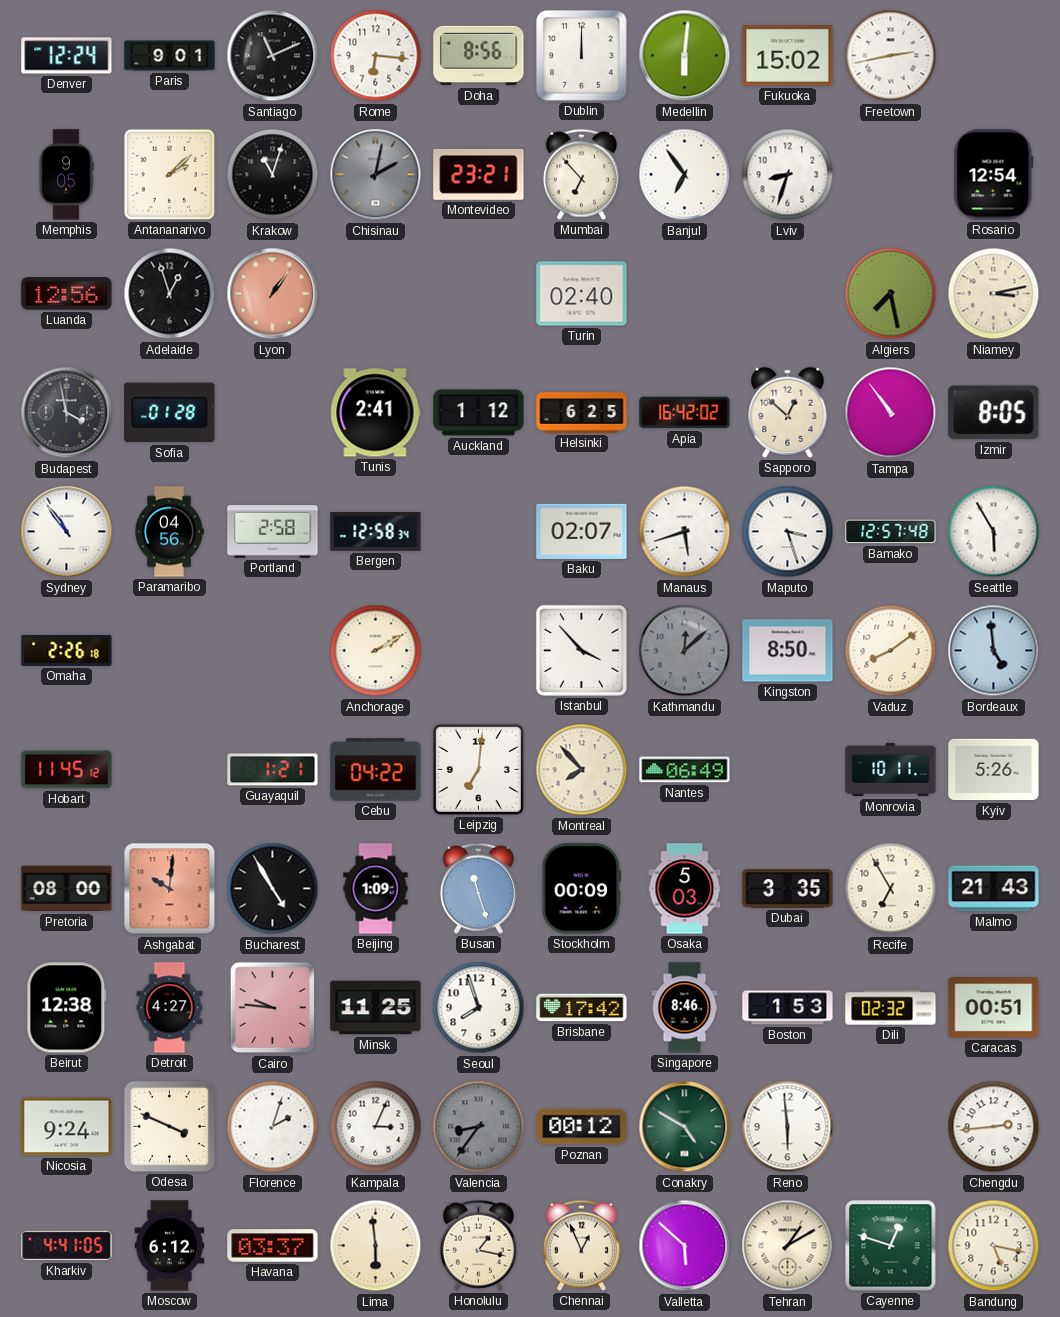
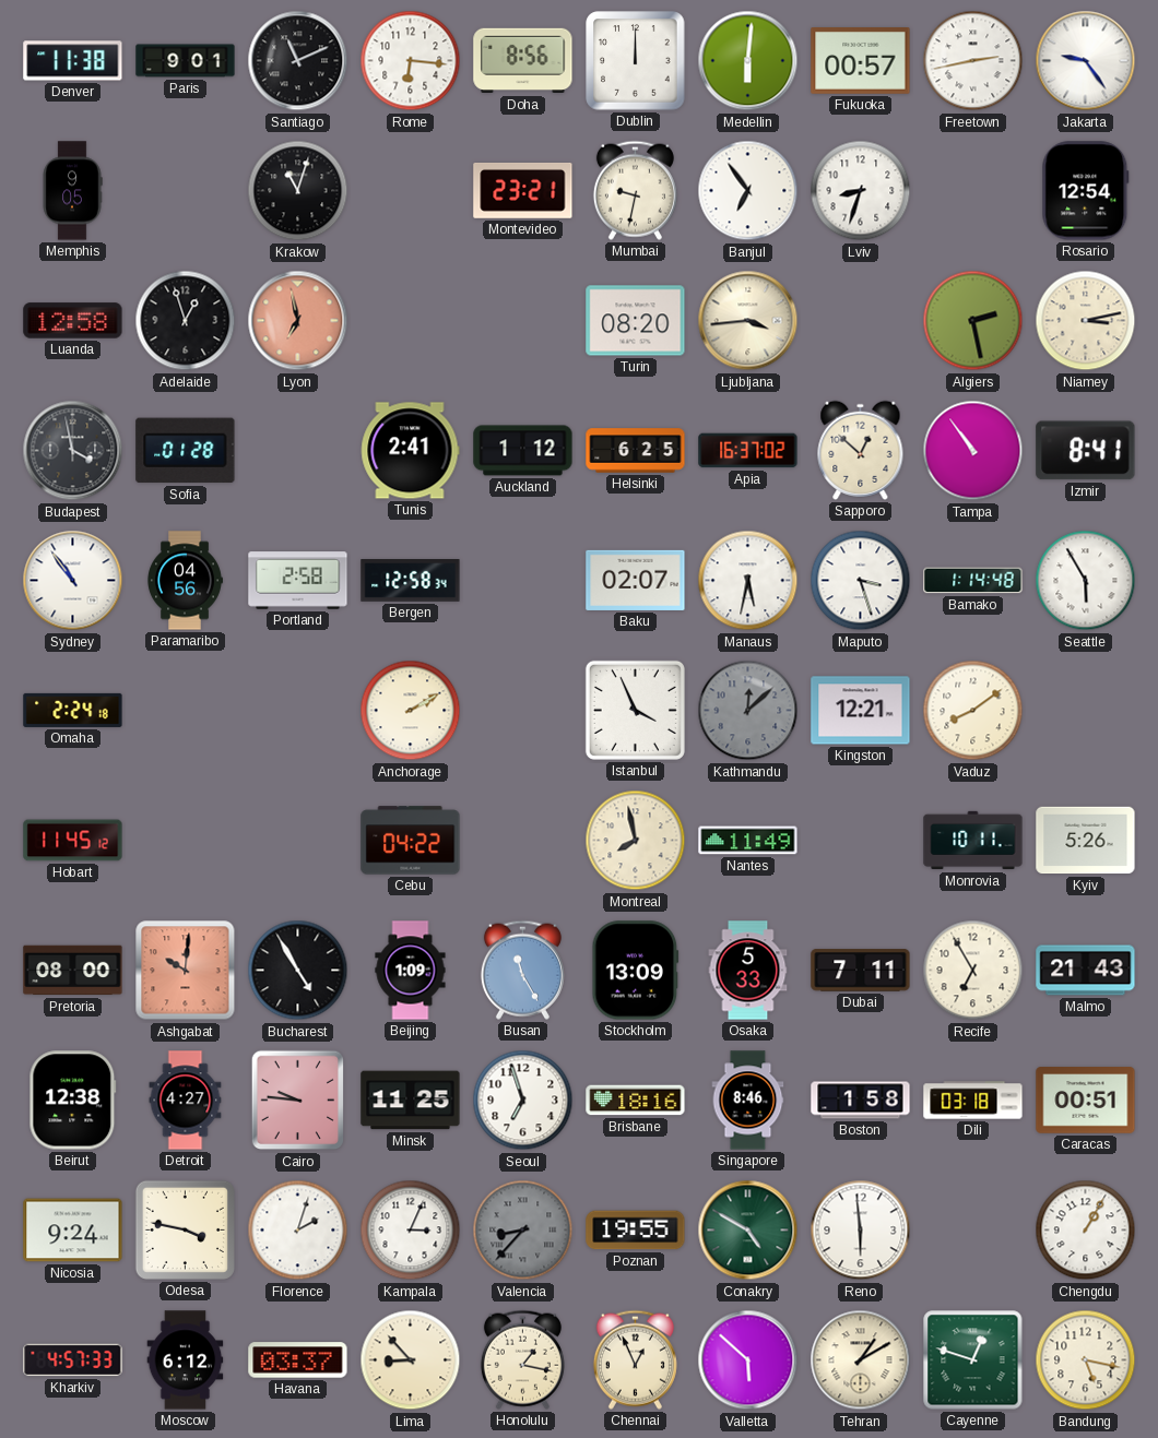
Denver: 12:24 -> 11:38 (73, 61)
Fukuoka: 15:02 -> 00:57 (861, 61)
Jakarta: none -> 9:24 (1086, 61)
Antananarivo: 2:08 -> none (169, 174)
Chisinau: 2:02 -> none (376, 175)
Mumbai: 6:53 -> 9:32 (635, 190)
Luanda: 12:56 -> 12:58 (73, 321)
Lyon: 1:06 -> 6:58 (298, 321)
Turin: 02:40 -> 08:20 (636, 321)
Ljubljana: none -> 3:44 (748, 321)
Algiers: 7:28 -> 2:28 (973, 321)
Apia: 16:42 -> 16:37 (748, 451)
Izmir: 8:05 -> 8:41 (1086, 451)
Manaus: 5:42 -> 5:32 (748, 581)
Bamako: 12:57 -> 1:14 (973, 581)
Omaha: 2:26 -> 2:24 (73, 710)
Istanbul: 3:53 -> 3:56 (635, 710)
Kingston: 8:50 -> 12:21 (861, 711)
Bordeaux: 4:59 -> none (994, 651)
Guayaquil: 1:21 -> none (273, 770)
Leipzig: 7:01 -> none (478, 769)
Montreal: 7:53 -> 7:58 (636, 841)
Nantes: 06:49 -> 11:49 (748, 841)
Busan: 11:27 -> 11:25 (522, 970)
Stockholm: 00:09 -> 13:09 (636, 971)
Osaka: 5:03 -> 5:33 (748, 971)
Dubai: 3:35 -> 7:11 (861, 971)
Seoul: 7:57 -> 6:57 (523, 1101)
Brisbane: 17:42 -> 18:16 (636, 1101)
Boston: 1:53 -> 1:58 (861, 1101)
Dili: 02:32 -> 03:18 (973, 1101)
Odesa: 3:49 -> 3:47 (185, 1229)
Valencia: 8:36 -> 8:37 (523, 1231)
Poznan: 00:12 -> 19:55 (636, 1231)
Chengdu: 2:44 -> 1:05 (1086, 1231)
Kharkiv: 4:41 -> 4:57 (73, 1360)
Lima: 5:59 -> 8:53 (411, 1360)
